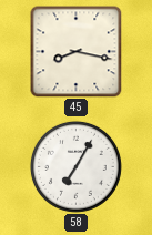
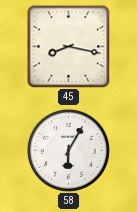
58: 7:05 -> 6:05 (68, 150)
